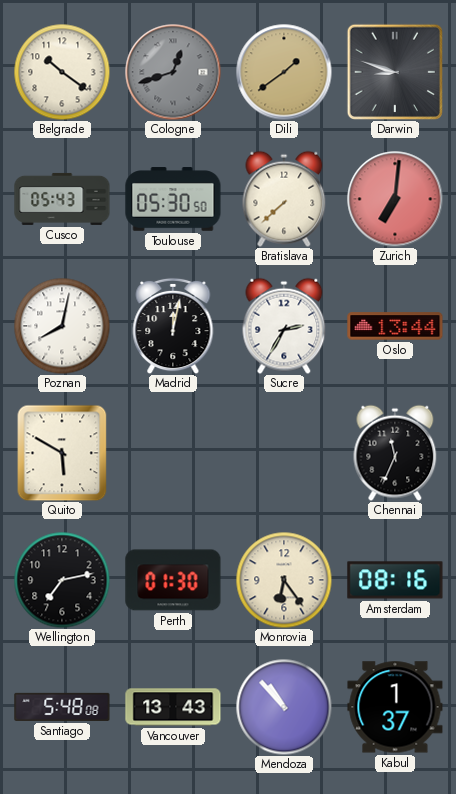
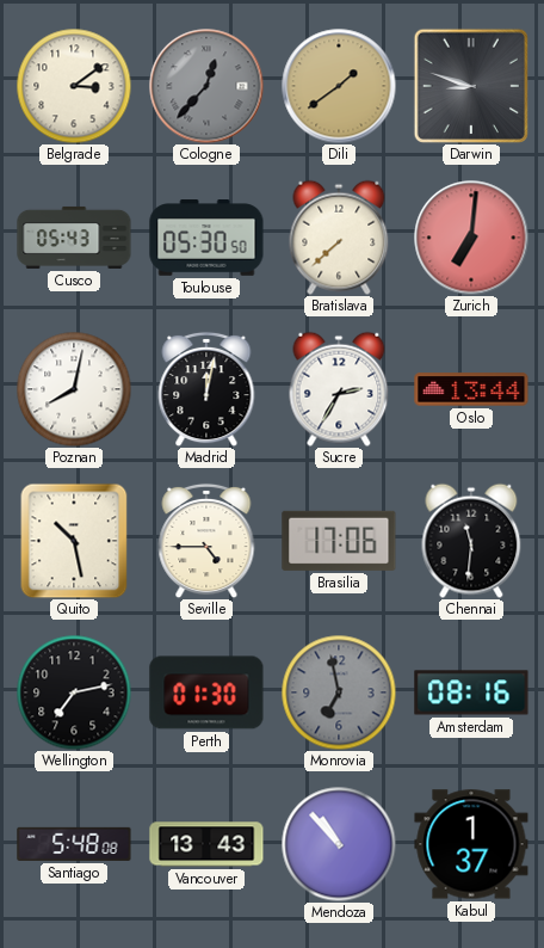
Belgrade: 10:21 -> 3:09 (74, 86)
Cologne: 12:42 -> 12:37 (206, 86)
Quito: 5:50 -> 10:28 (74, 541)
Seville: none -> 4:45 (206, 541)
Brasilia: none -> 17:06 (339, 541)
Chennai: 11:34 -> 11:31 (471, 541)
Monrovia: 6:24 -> 6:58 (339, 692)
Monrovia dial: cream -> grey (339, 692)
